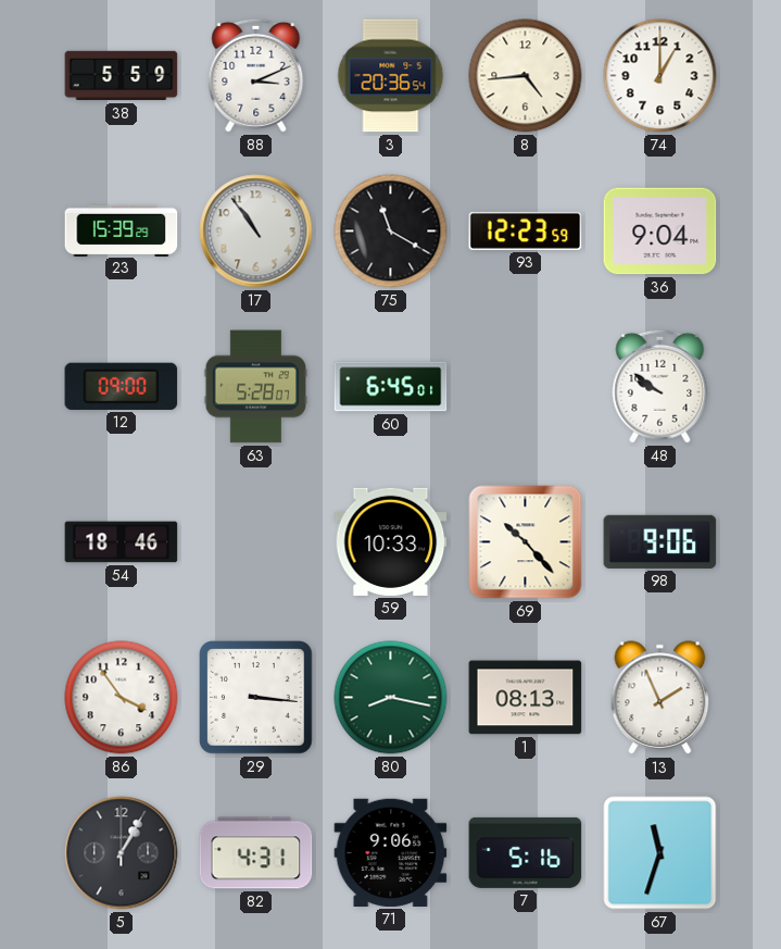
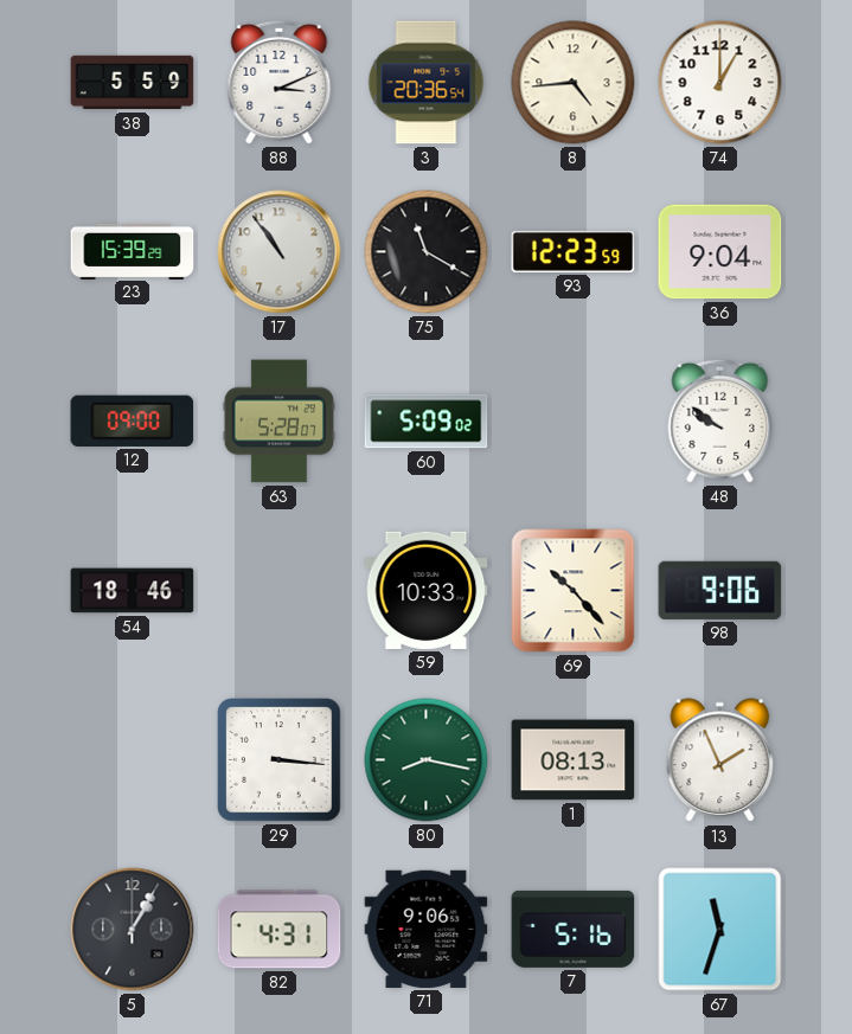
60: 6:45 -> 5:09 (427, 422)
86: 3:54 -> none (122, 698)
